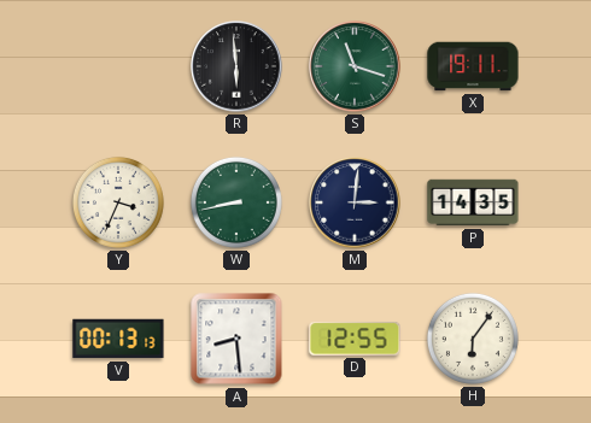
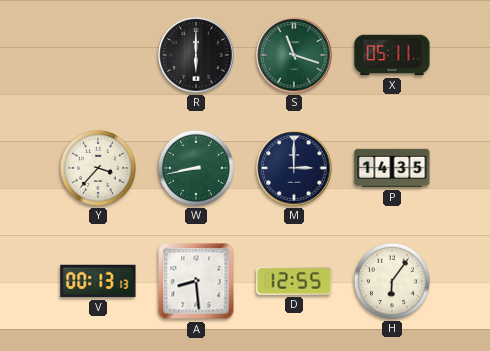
R: 5:59 -> 6:00 (196, 55)
X: 19:11 -> 05:11 (392, 55)
Y: 3:34 -> 3:37 (98, 168)
M: 3:01 -> 3:00 (294, 168)
